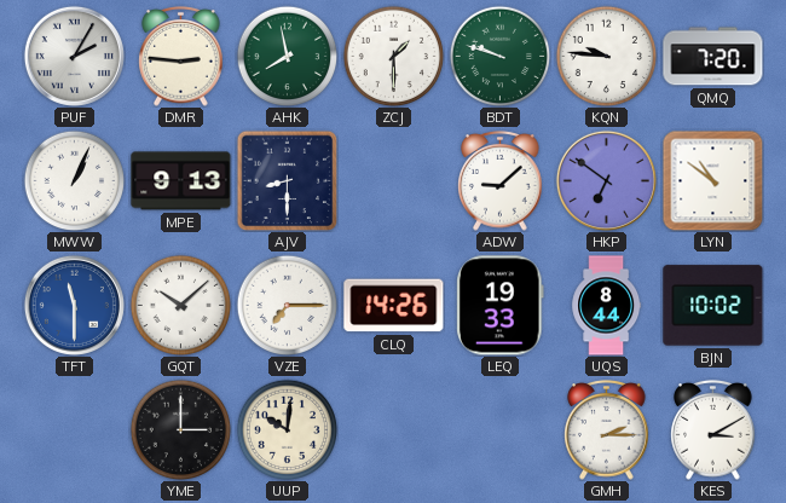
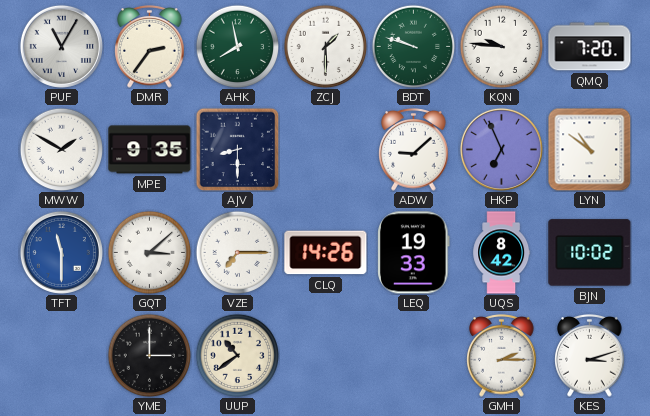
PUF: 2:05 -> 11:05 (61, 46)
DMR: 2:46 -> 2:36 (150, 47)
MWW: 1:04 -> 1:50 (61, 149)
MPE: 9:13 -> 9:35 (150, 150)
HKP: 6:51 -> 6:56 (501, 149)
GQT: 10:08 -> 3:08 (149, 252)
UQS: 8:44 -> 8:42 (502, 253)
UUP: 10:01 -> 10:39 (237, 355)
KES: 3:10 -> 3:12 (590, 356)
